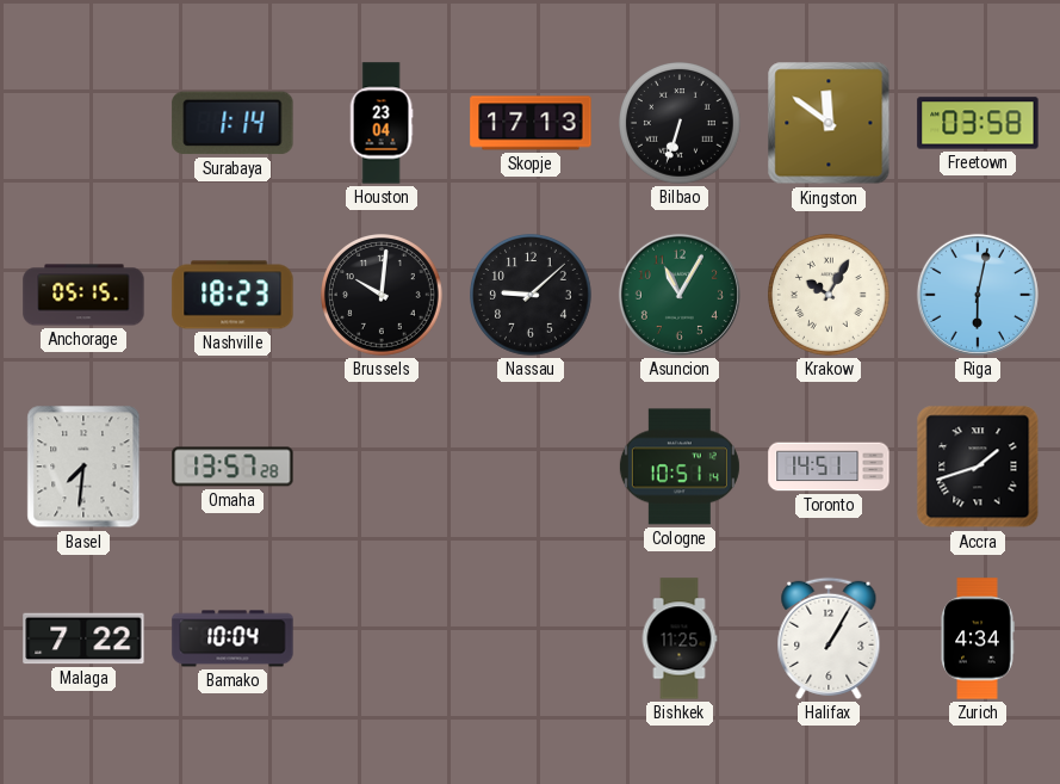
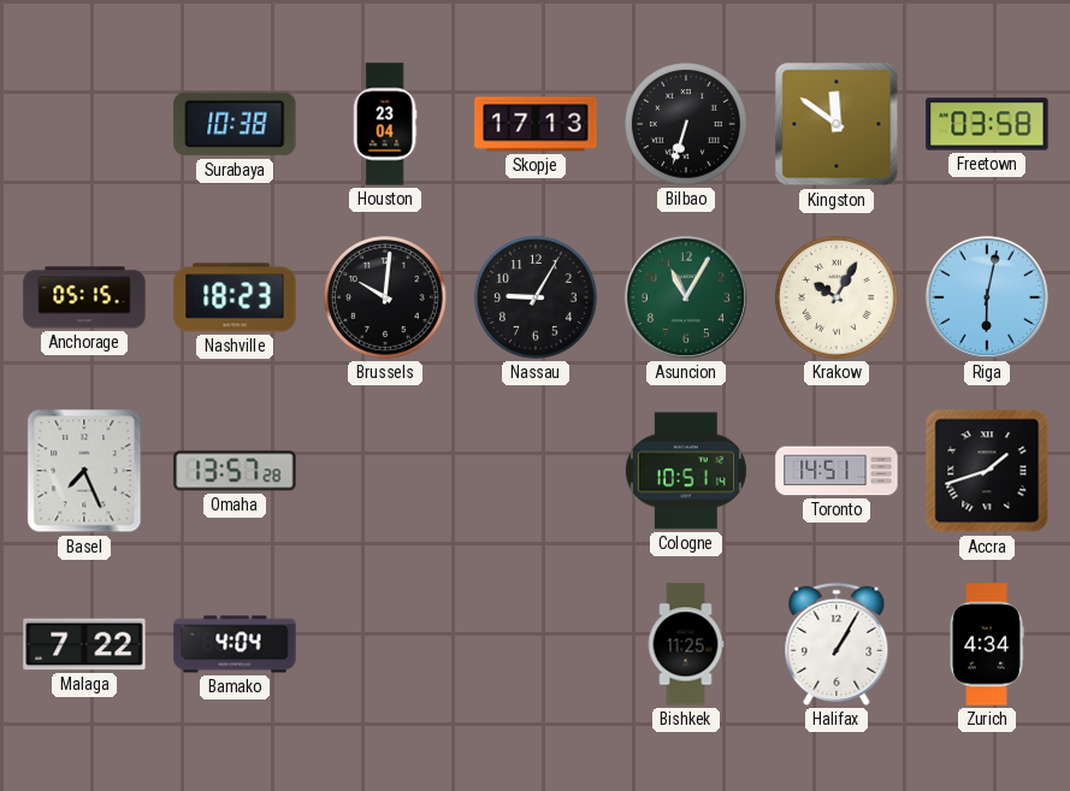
Surabaya: 1:14 -> 10:38 (235, 124)
Nassau: 9:08 -> 9:05 (537, 299)
Basel: 7:31 -> 7:26 (84, 471)
Bamako: 10:04 -> 4:04 (235, 644)
